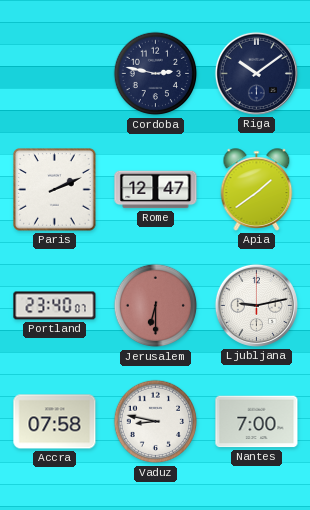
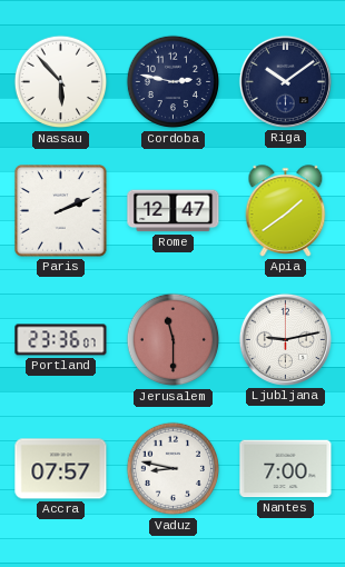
Nassau: none -> 5:53 (61, 82)
Portland: 23:40 -> 23:36 (61, 340)
Jerusalem: 6:30 -> 11:30 (174, 340)
Accra: 07:58 -> 07:57 (61, 469)
